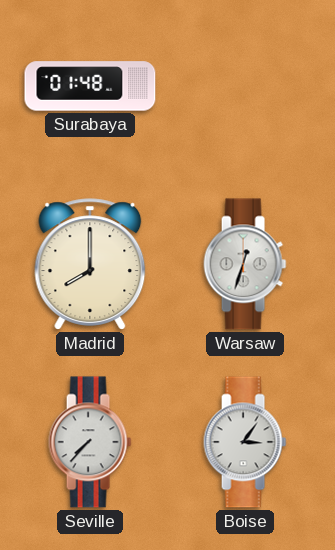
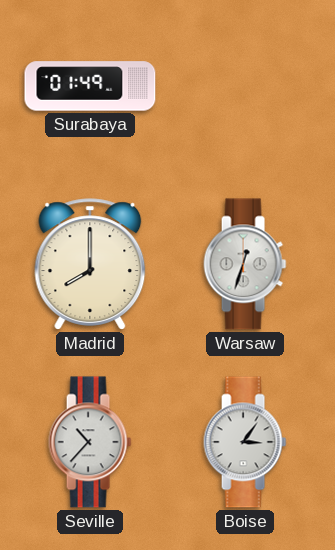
Surabaya: 01:48 -> 01:49 (90, 86)
Seville: 7:37 -> 10:37 (90, 442)
